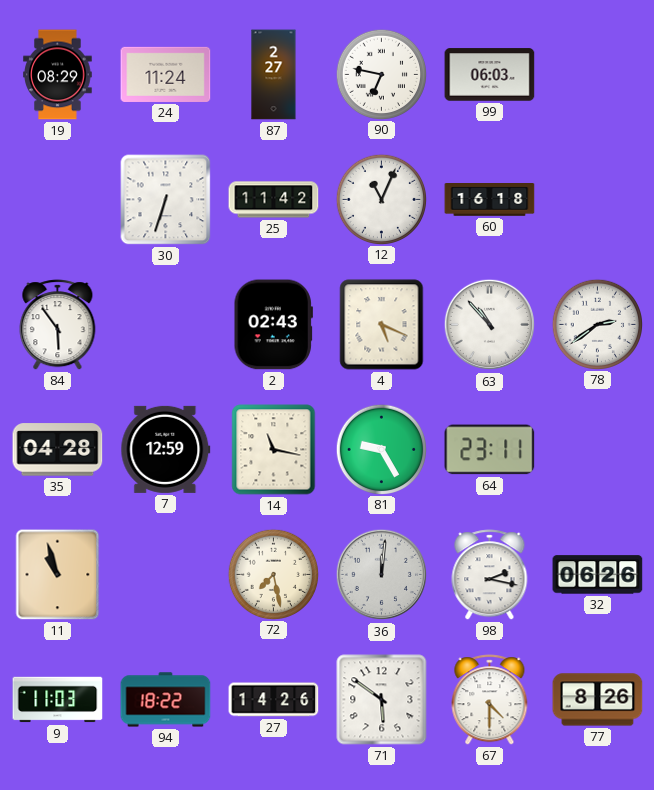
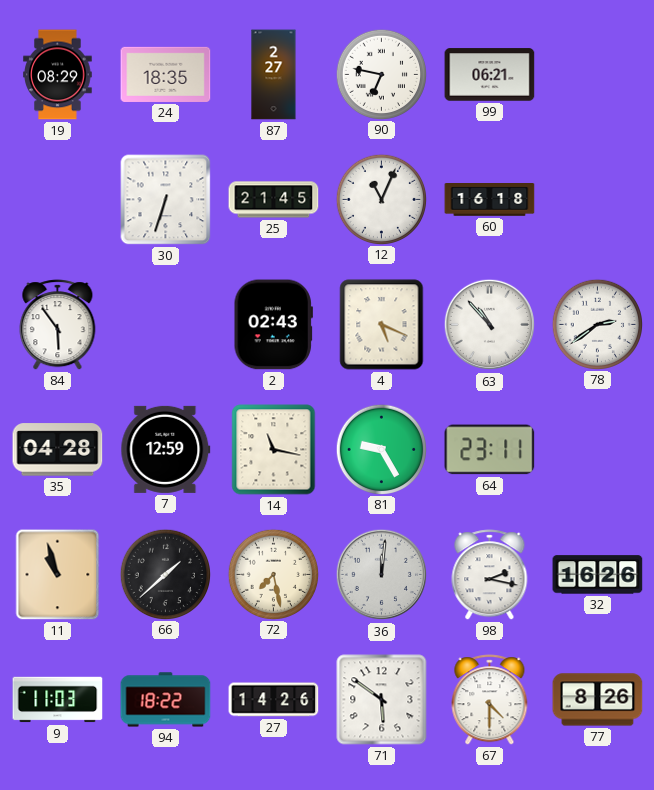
24: 11:24 -> 18:35 (166, 74)
99: 06:03 -> 06:21 (490, 75)
25: 11:42 -> 21:45 (274, 200)
66: none -> 1:38 (165, 574)
32: 06:26 -> 16:26 (598, 575)
